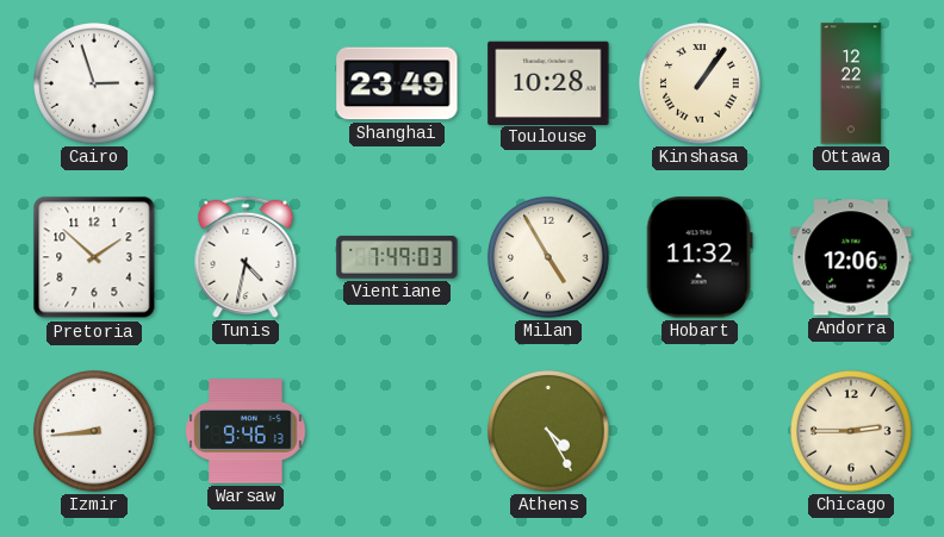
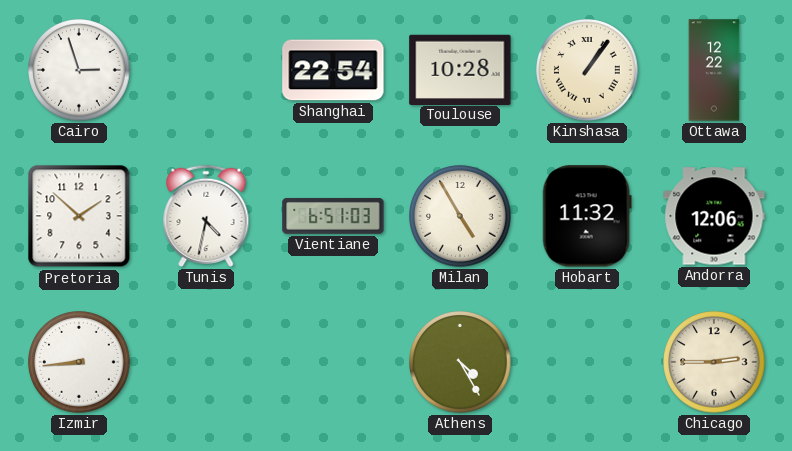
Shanghai: 23:49 -> 22:54 (333, 70)
Vientiane: 7:49 -> 6:51 (333, 216)
Warsaw: 9:46 -> none (246, 431)
